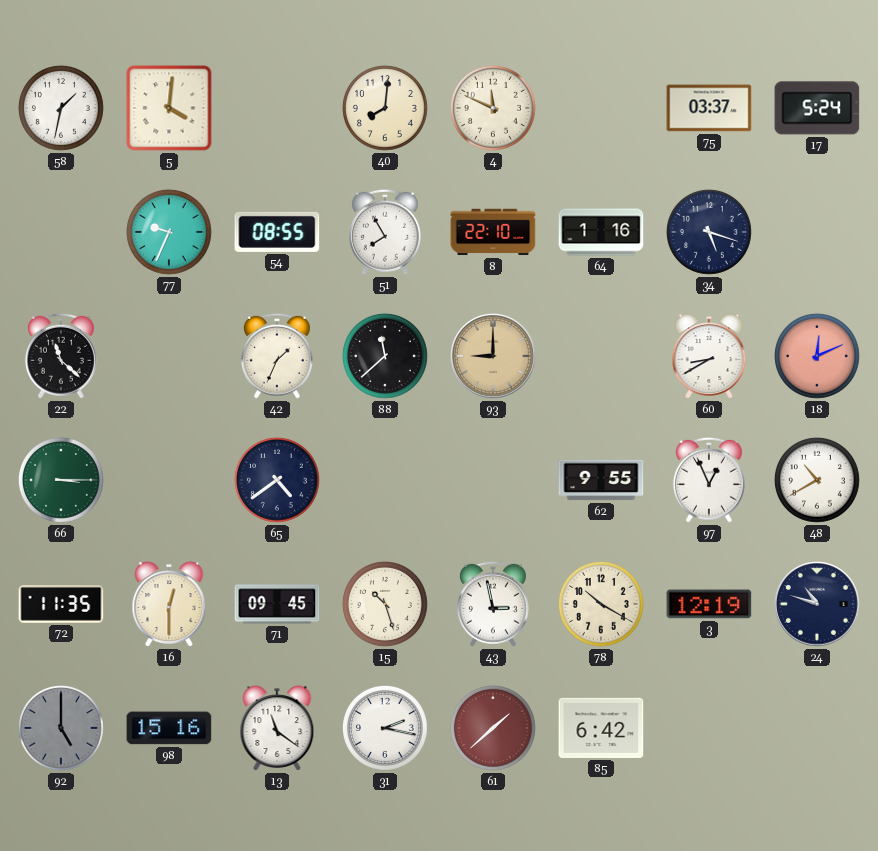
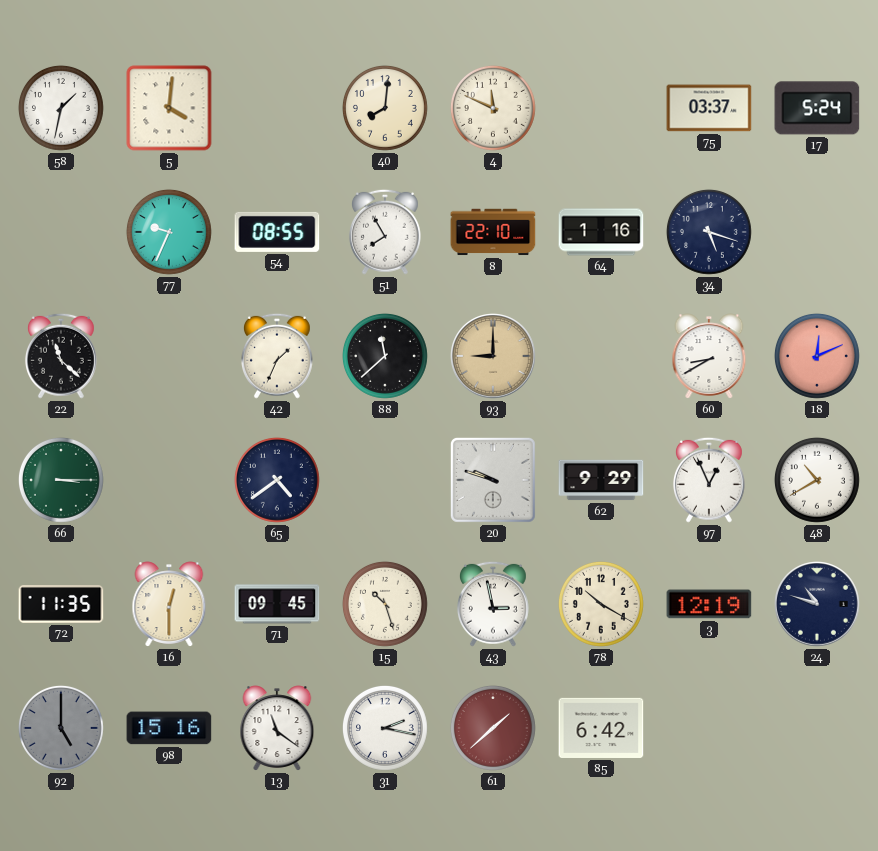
20: none -> 9:48 (493, 480)
62: 9:55 -> 9:29 (601, 480)
